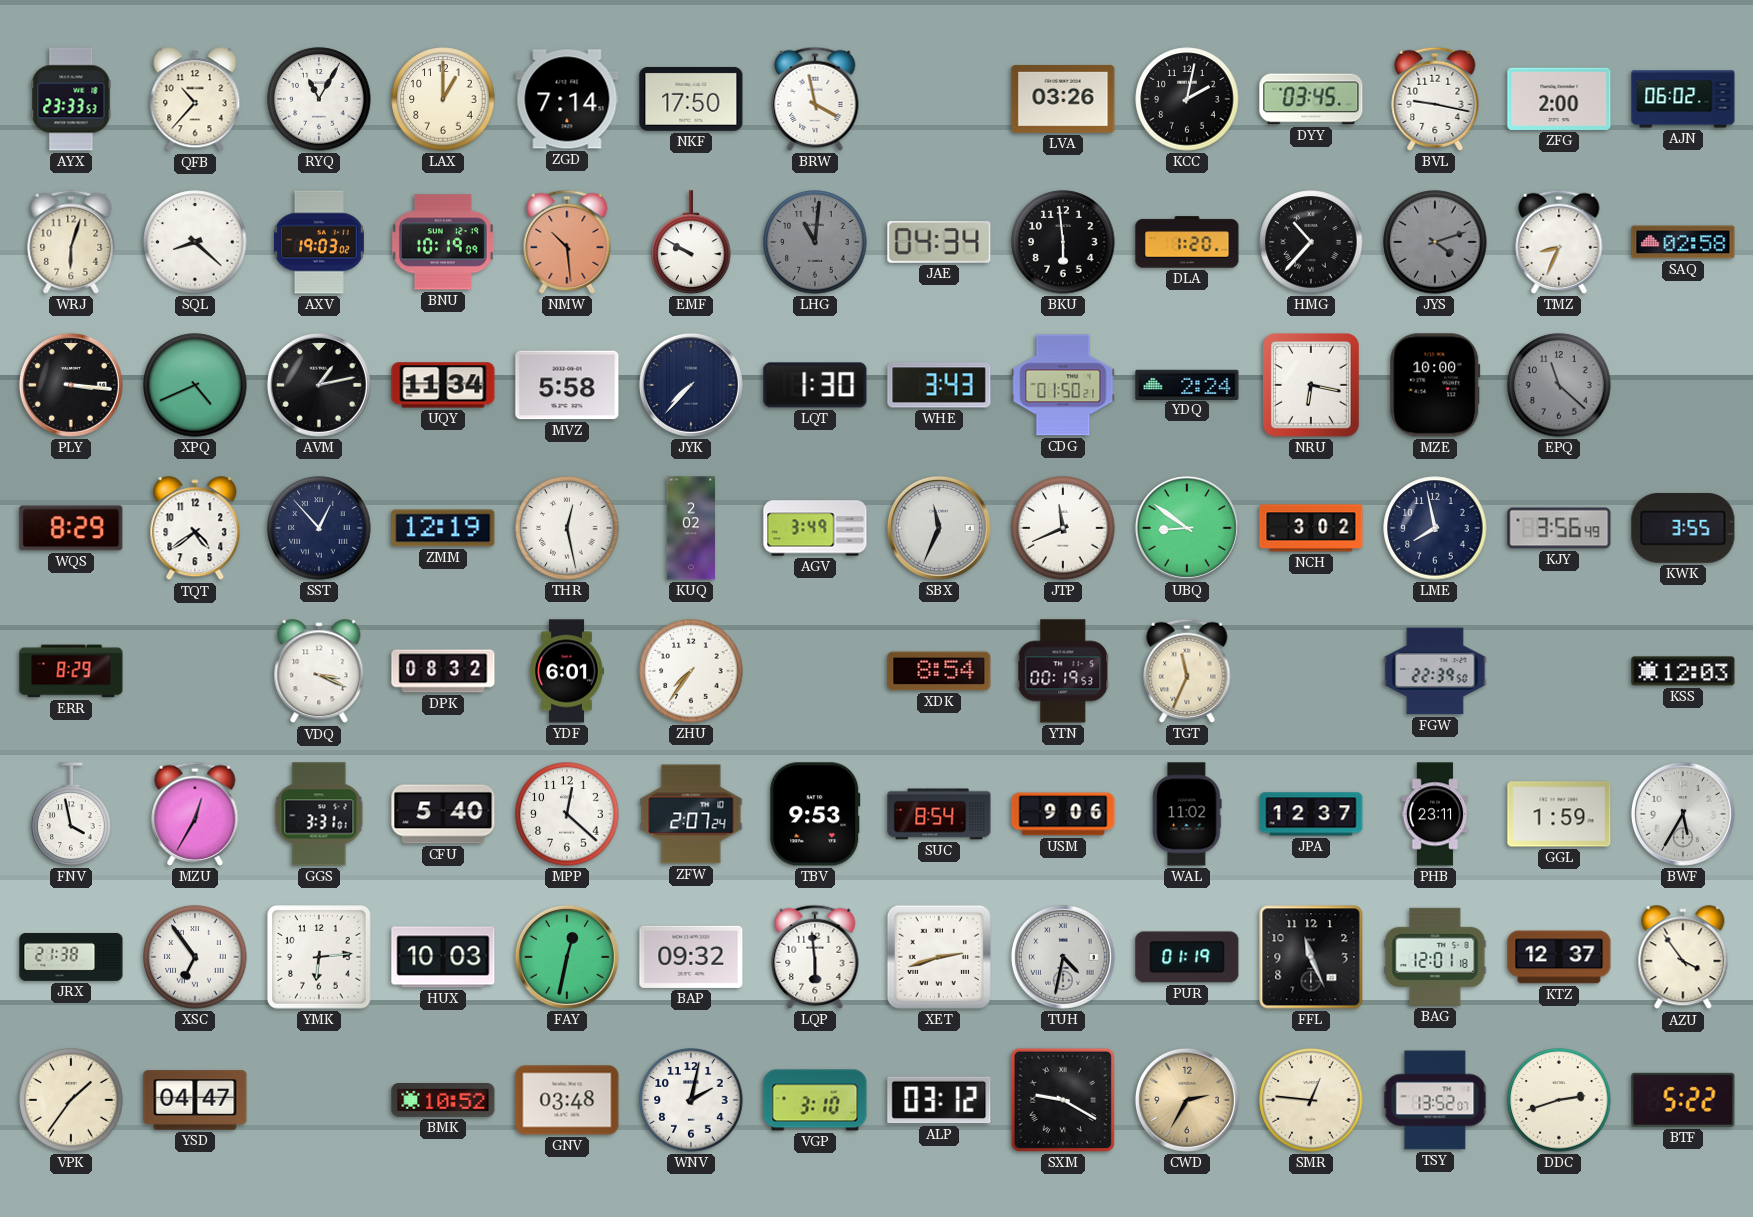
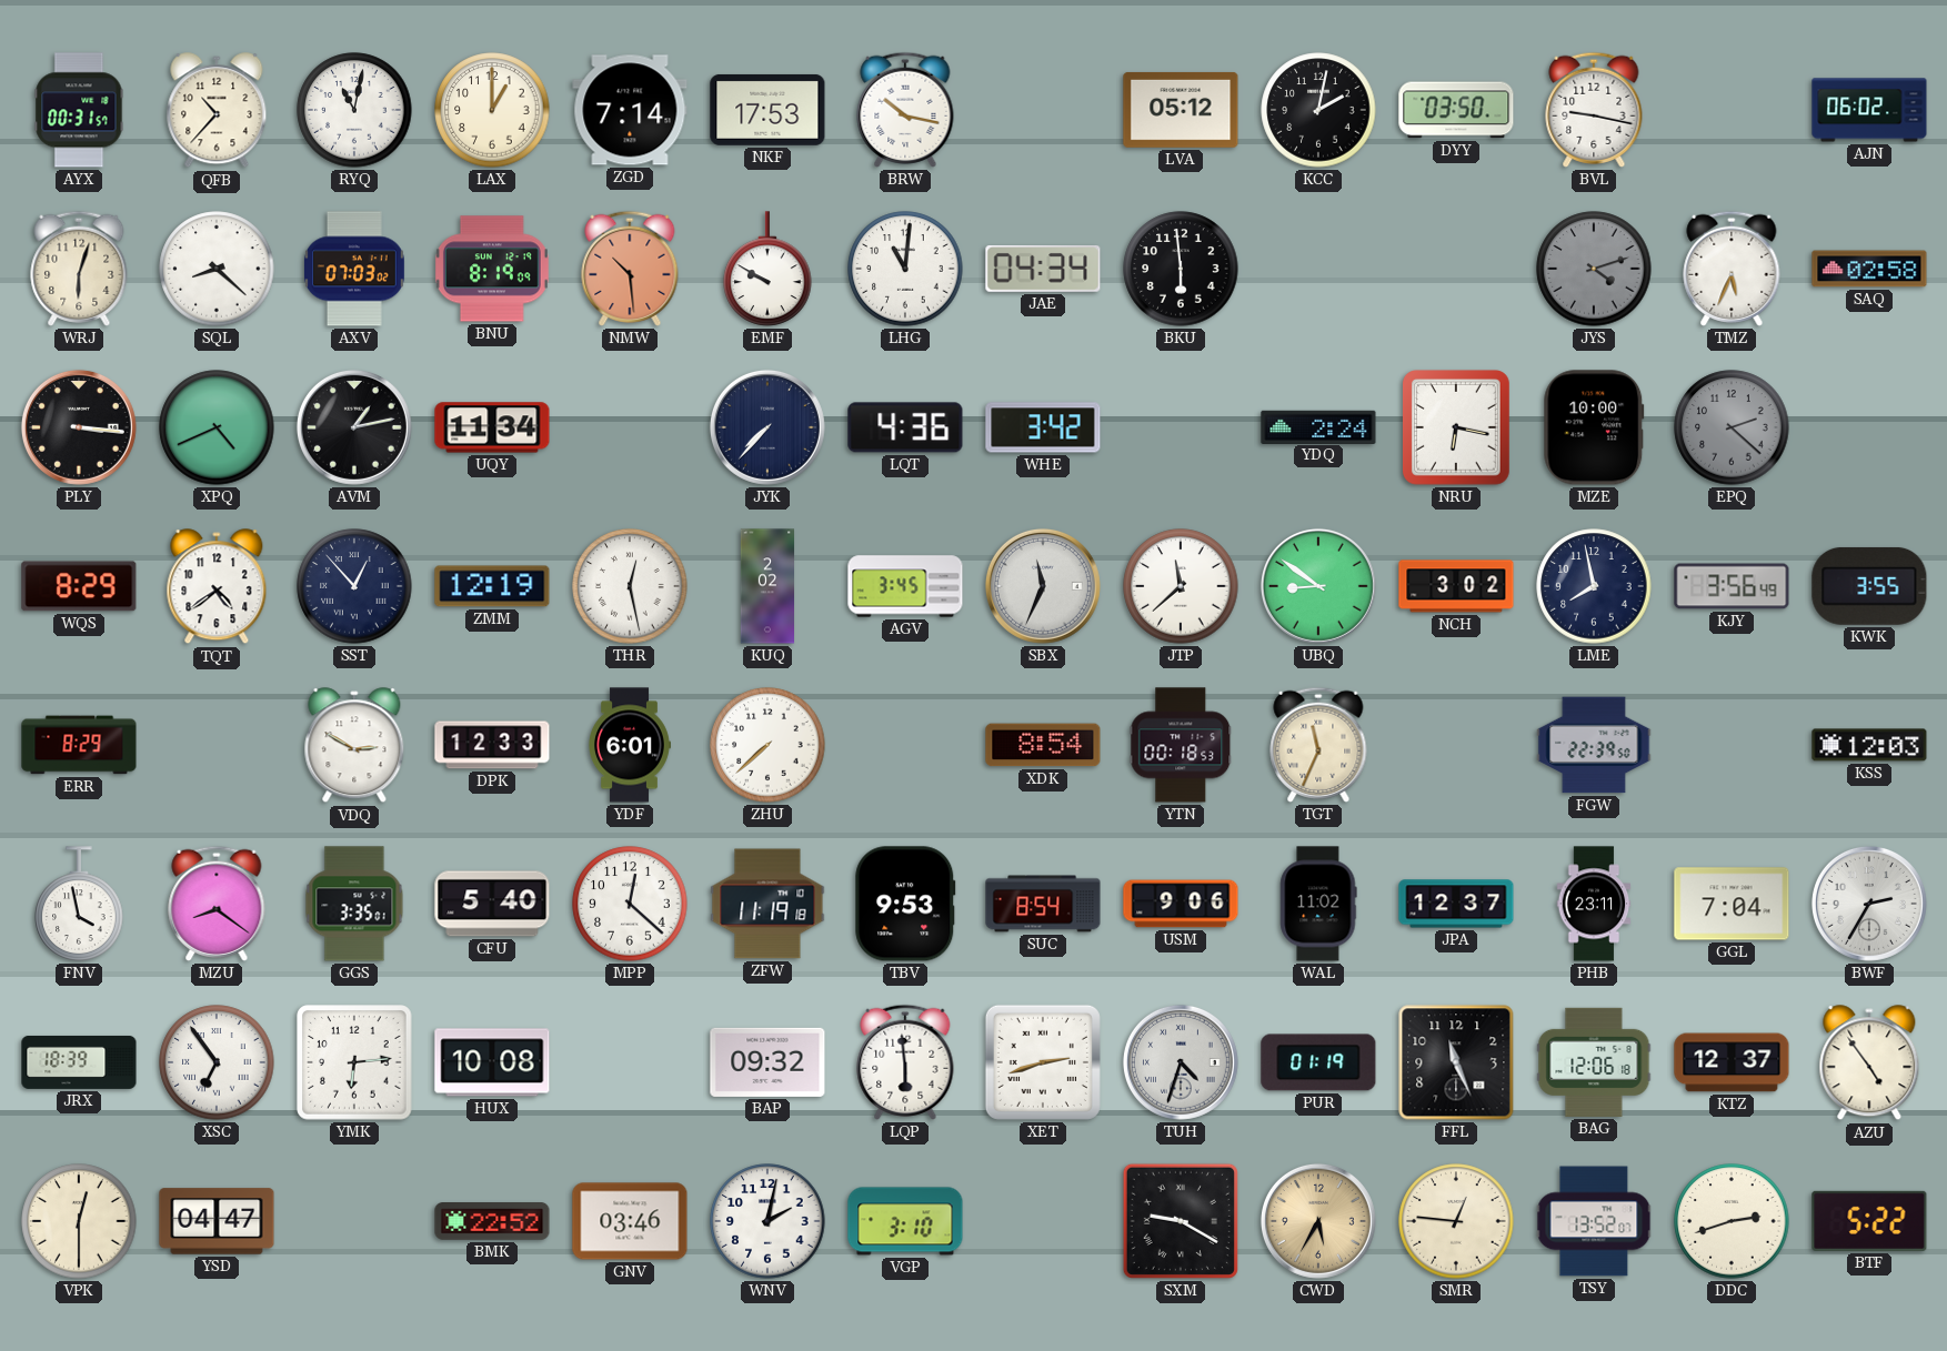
AYX: 23:33 -> 00:31 (79, 110)
RYQ: 11:05 -> 11:02 (354, 110)
NKF: 17:50 -> 17:53 (767, 110)
BRW: 3:58 -> 10:17 (905, 110)
LVA: 03:26 -> 05:12 (1181, 110)
DYY: 03:45 -> 03:50 (1456, 110)
ZFG: 2:00 -> none (1559, 99)
AXV: 19:03 -> 07:03 (354, 269)
BNU: 10:19 -> 8:19 (492, 269)
LHG dial: grey -> white (905, 269)
DLA: 1:20 -> none (1187, 242)
HMG: 10:37 -> none (1311, 242)
TMZ: 8:34 -> 5:34 (1732, 269)
MVZ: 5:58 -> none (567, 385)
LQT: 1:30 -> 4:36 (905, 427)
WHE: 3:43 -> 3:42 (1043, 427)
CDG: 01:50 -> none (1063, 385)
EPQ: 11:22 -> 2:22 (1732, 427)
AGV: 3:49 -> 3:45 (905, 586)
JTP: 11:41 -> 11:38 (1181, 586)
VDQ: 3:19 -> 2:50 (354, 746)
DPK: 08:32 -> 12:33 (492, 745)
ZHU: 7:36 -> 7:38 (767, 745)
YTN: 00:19 -> 00:18 (1181, 745)
MZU: 12:35 -> 8:21 (217, 904)
GGS: 3:31 -> 3:35 (354, 904)
ZFW: 2:07 -> 11:19 (767, 904)
GGL: 1:59 -> 7:04 (1732, 904)
BWF: 5:35 -> 2:35 (1869, 904)
JRX: 21:38 -> 18:39 (79, 1062)
HUX: 10:03 -> 10:08 (492, 1062)
FAY: 12:32 -> none (567, 957)
TUH: 4:32 -> 4:33 (1181, 1062)
BAG: 12:01 -> 12:06 (1594, 1062)
AZU: 3:54 -> 4:54 (1869, 1063)
VPK: 1:36 -> 12:30 (79, 1221)
BMK: 10:52 -> 22:52 (492, 1222)
GNV: 03:48 -> 03:46 (630, 1221)
ALP: 03:12 -> none (939, 1100)
CWD: 2:35 -> 5:35 (1318, 1221)
